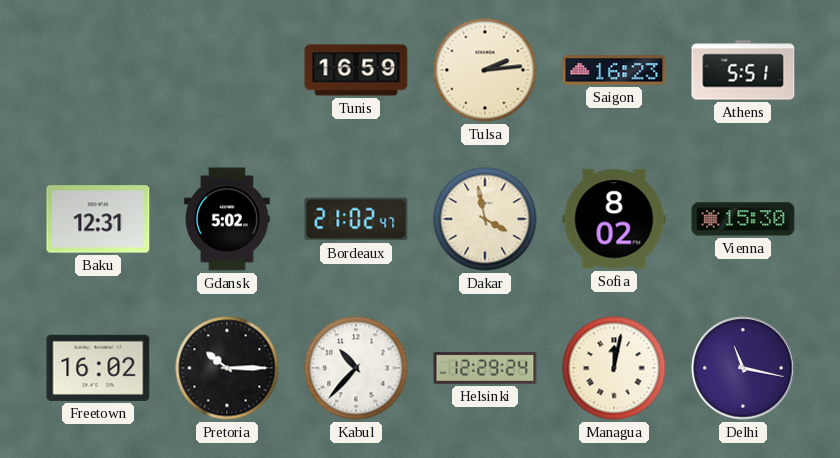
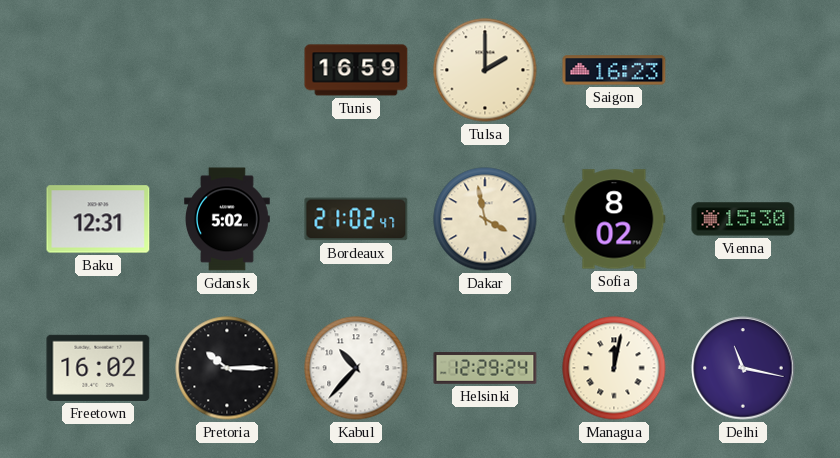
Tulsa: 2:14 -> 2:00 (485, 70)
Athens: 5:51 -> none (743, 70)
